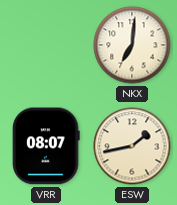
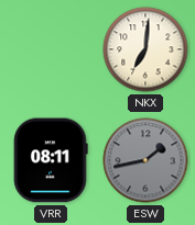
VRR: 08:07 -> 08:11 (51, 160)
ESW dial: cream -> grey (145, 160)
